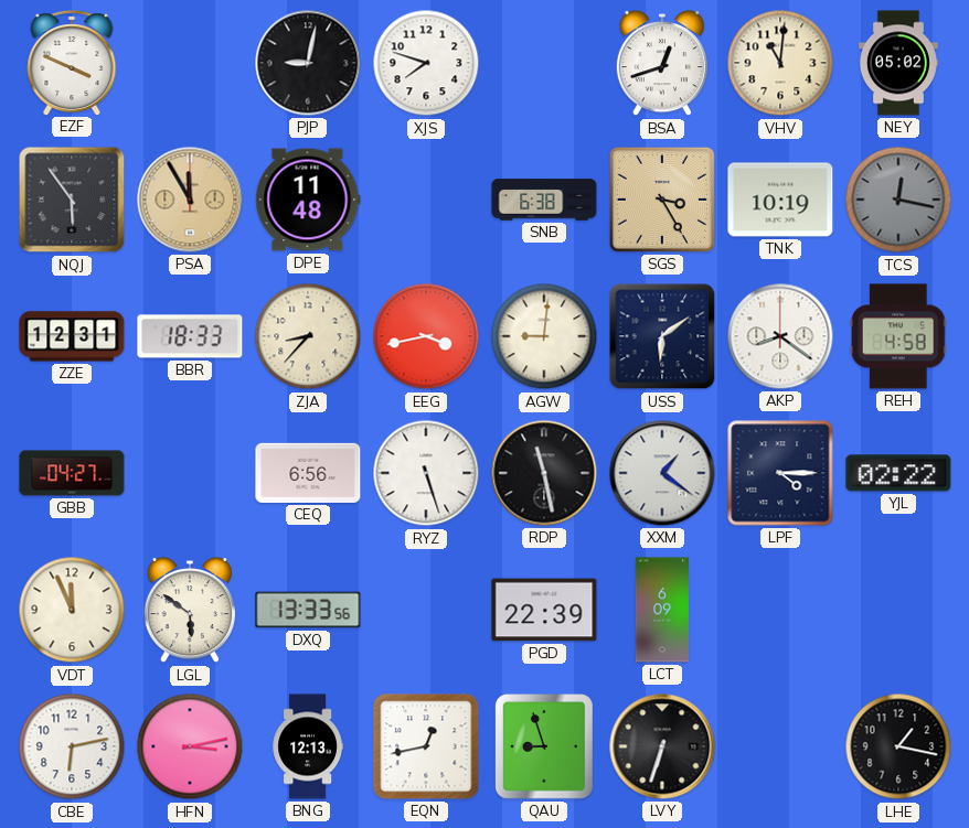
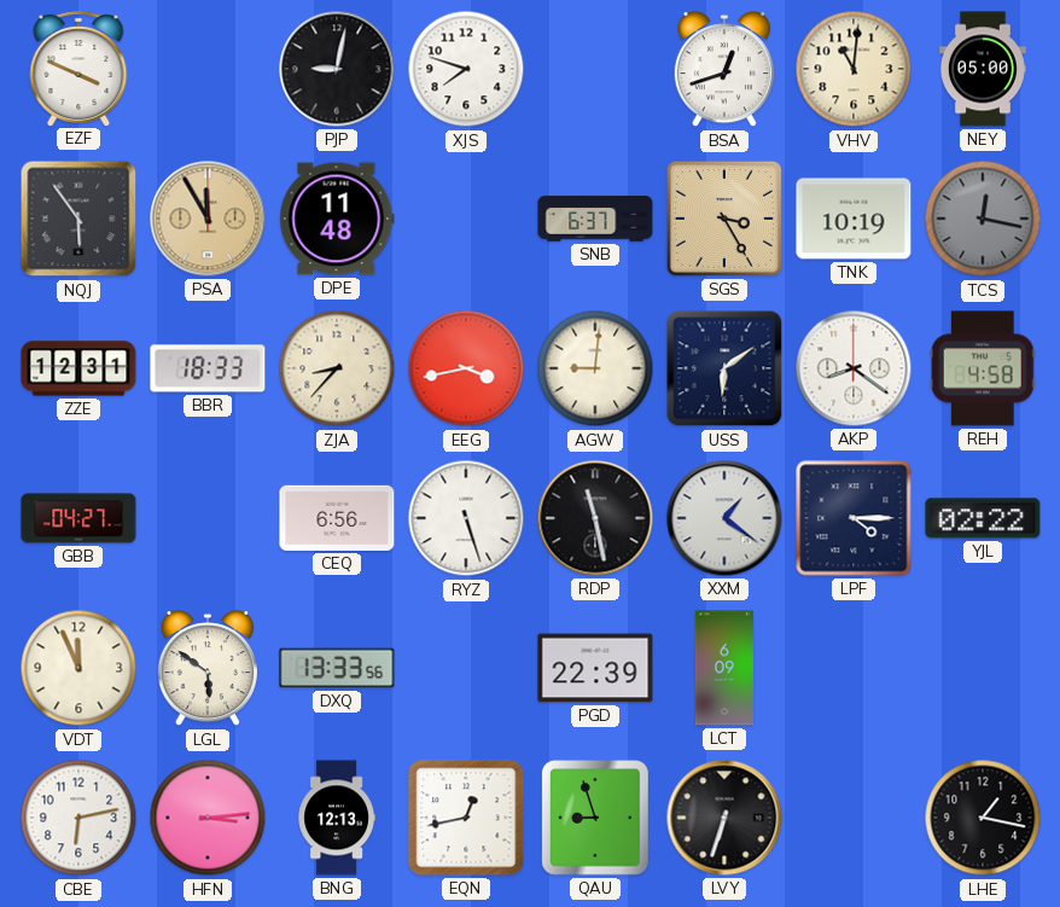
NEY: 05:02 -> 05:00 (983, 69)
SNB: 6:38 -> 6:37 (595, 219)
HFN: 3:13 -> 3:14 (208, 818)
